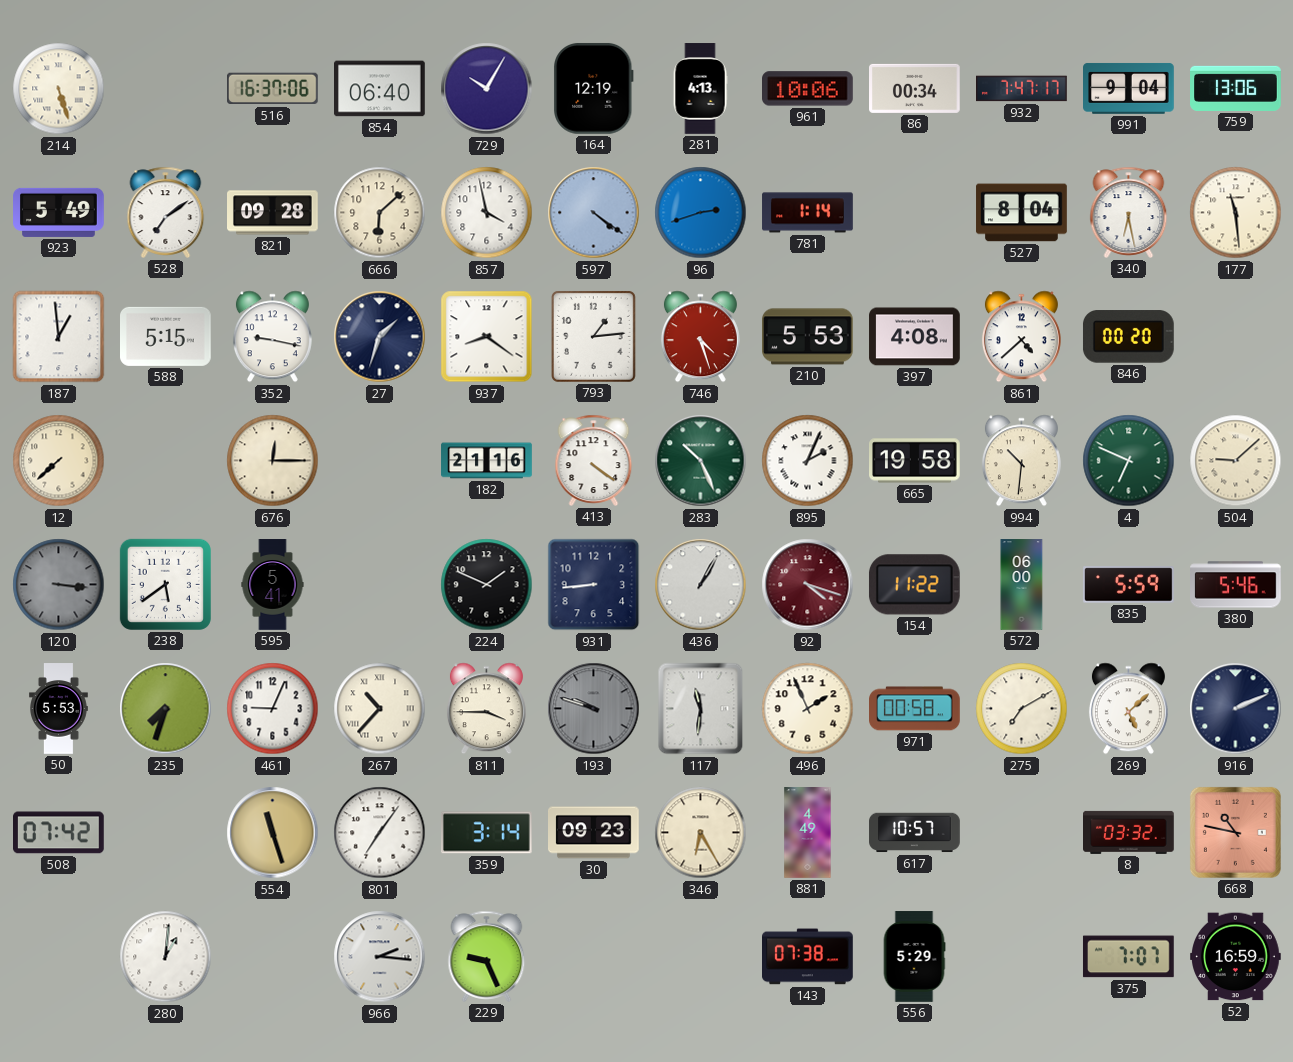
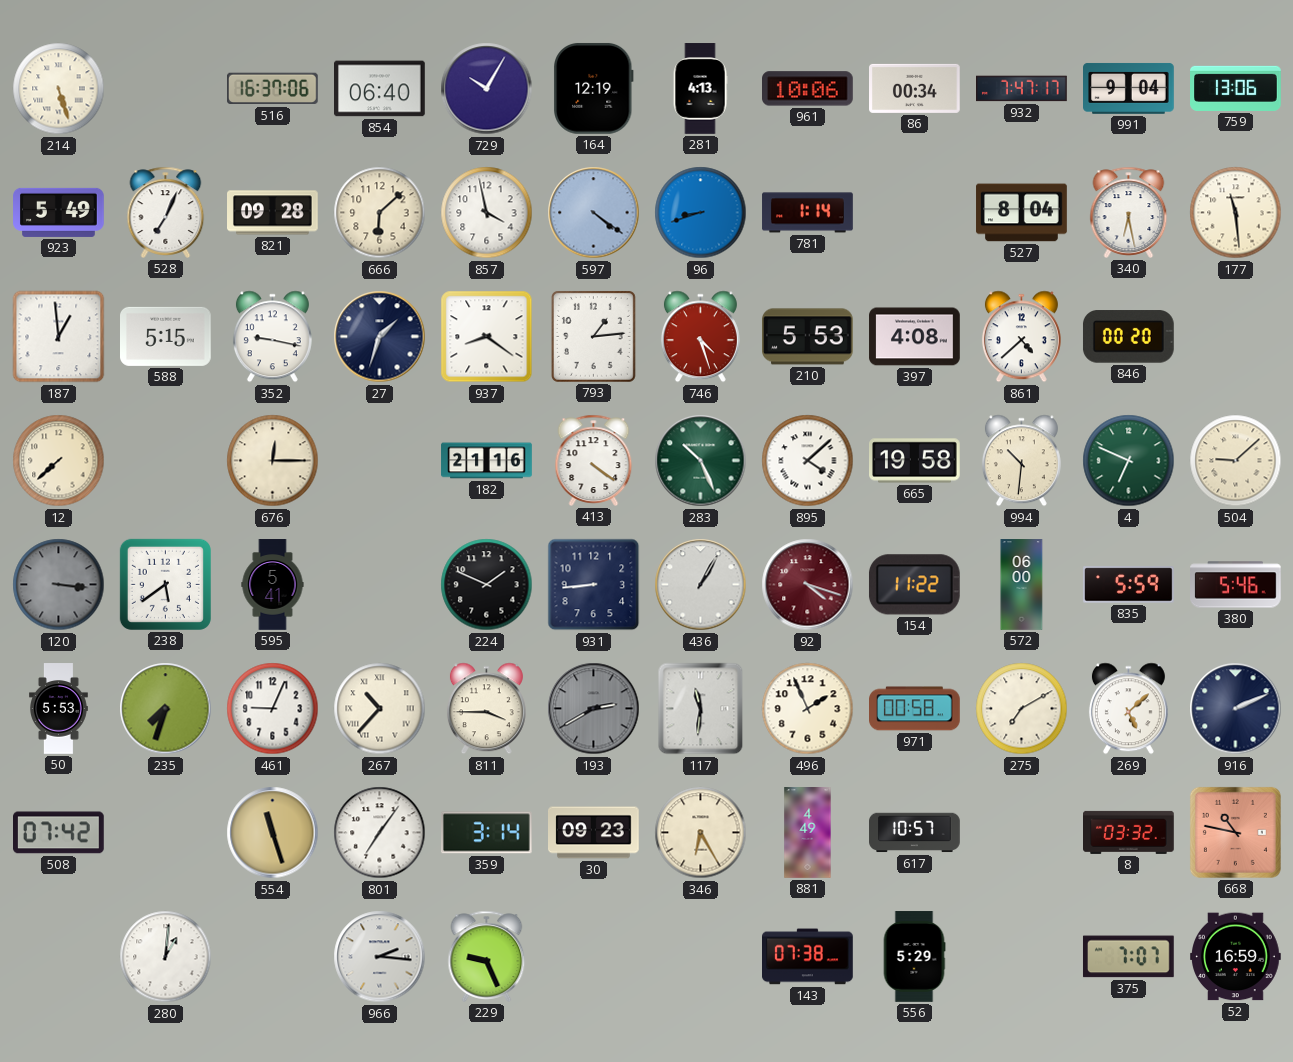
528: 7:09 -> 7:04 (166, 212)
96: 2:42 -> 8:42 (701, 213)
895: 2:04 -> 4:08 (808, 461)
193: 9:48 -> 2:40 (594, 709)
